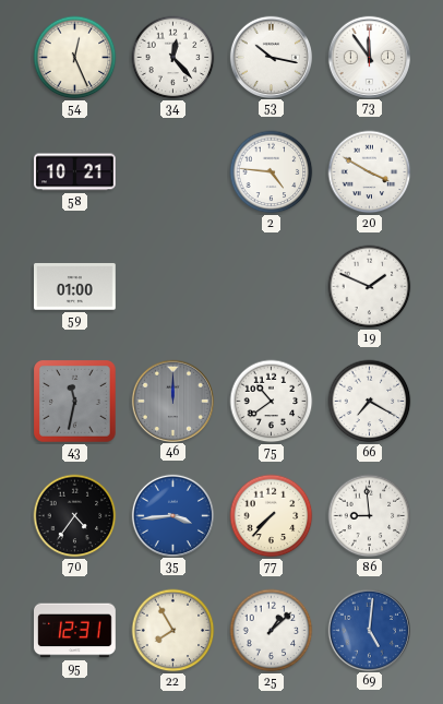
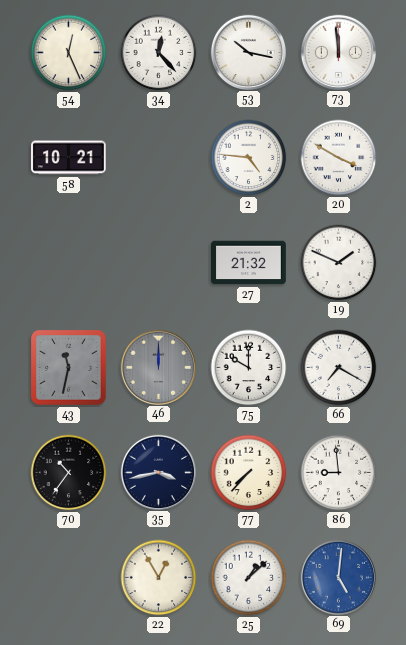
73: 11:54 -> 11:59 (338, 52)
59: 01:00 -> none (75, 287)
27: none -> 21:32 (249, 263)
75: 10:39 -> 10:00 (249, 368)
70: 4:36 -> 10:36 (69, 473)
35: 3:44 -> 3:43 (158, 472)
35 dial: blue -> navy (158, 472)
95: 12:31 -> none (75, 631)
22: 7:55 -> 12:55 (159, 578)
